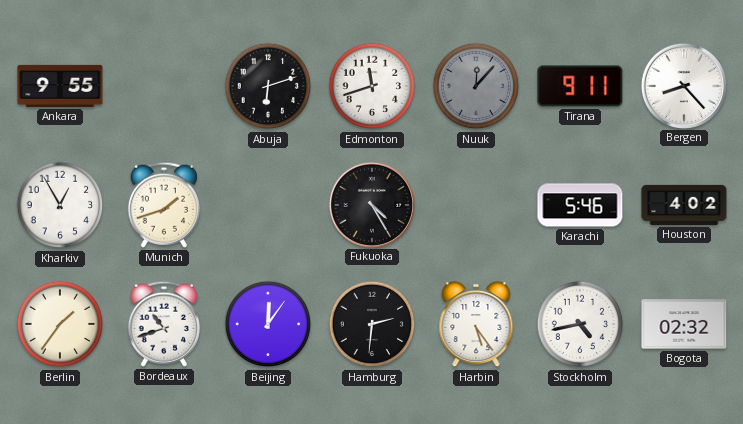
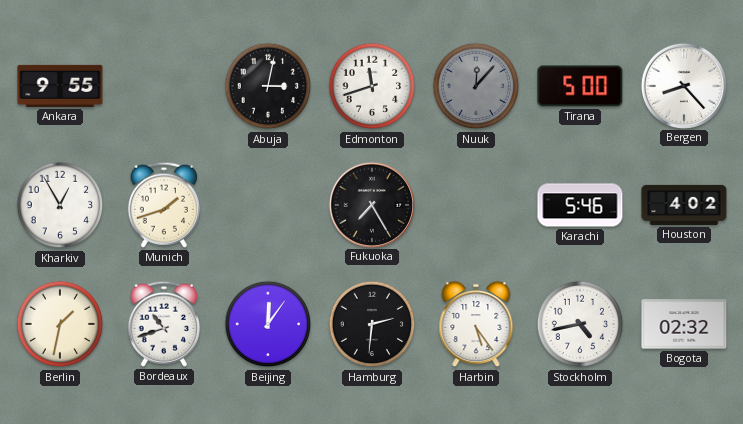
Abuja: 6:12 -> 3:02 (268, 86)
Tirana: 9:11 -> 5:00 (580, 86)
Fukuoka: 4:25 -> 7:25 (371, 204)
Berlin: 1:36 -> 1:32 (60, 324)
